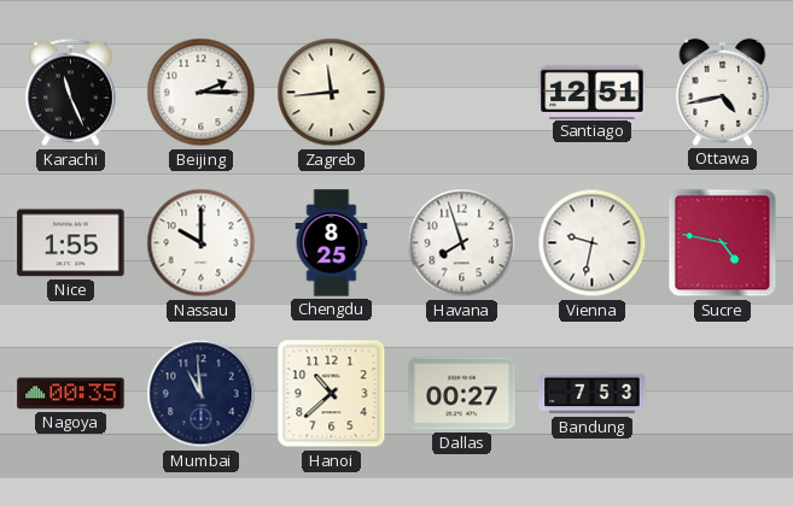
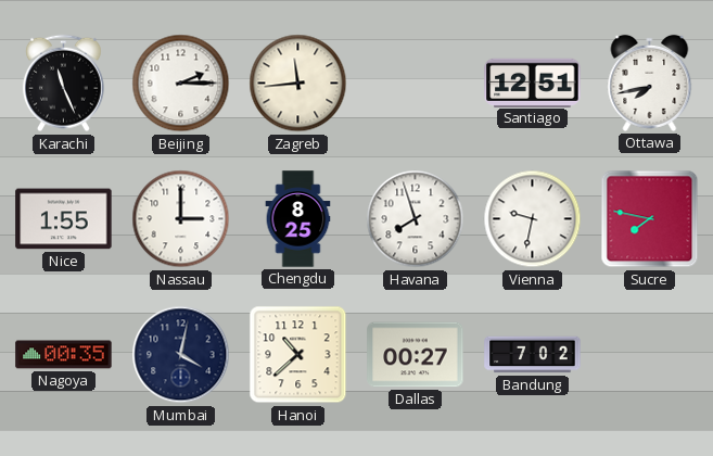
Ottawa: 4:43 -> 7:43 (650, 83)
Nassau: 10:00 -> 3:00 (181, 219)
Sucre: 4:47 -> 7:47 (650, 219)
Mumbai: 10:59 -> 4:02 (181, 355)
Bandung: 7:53 -> 7:02 (533, 355)
